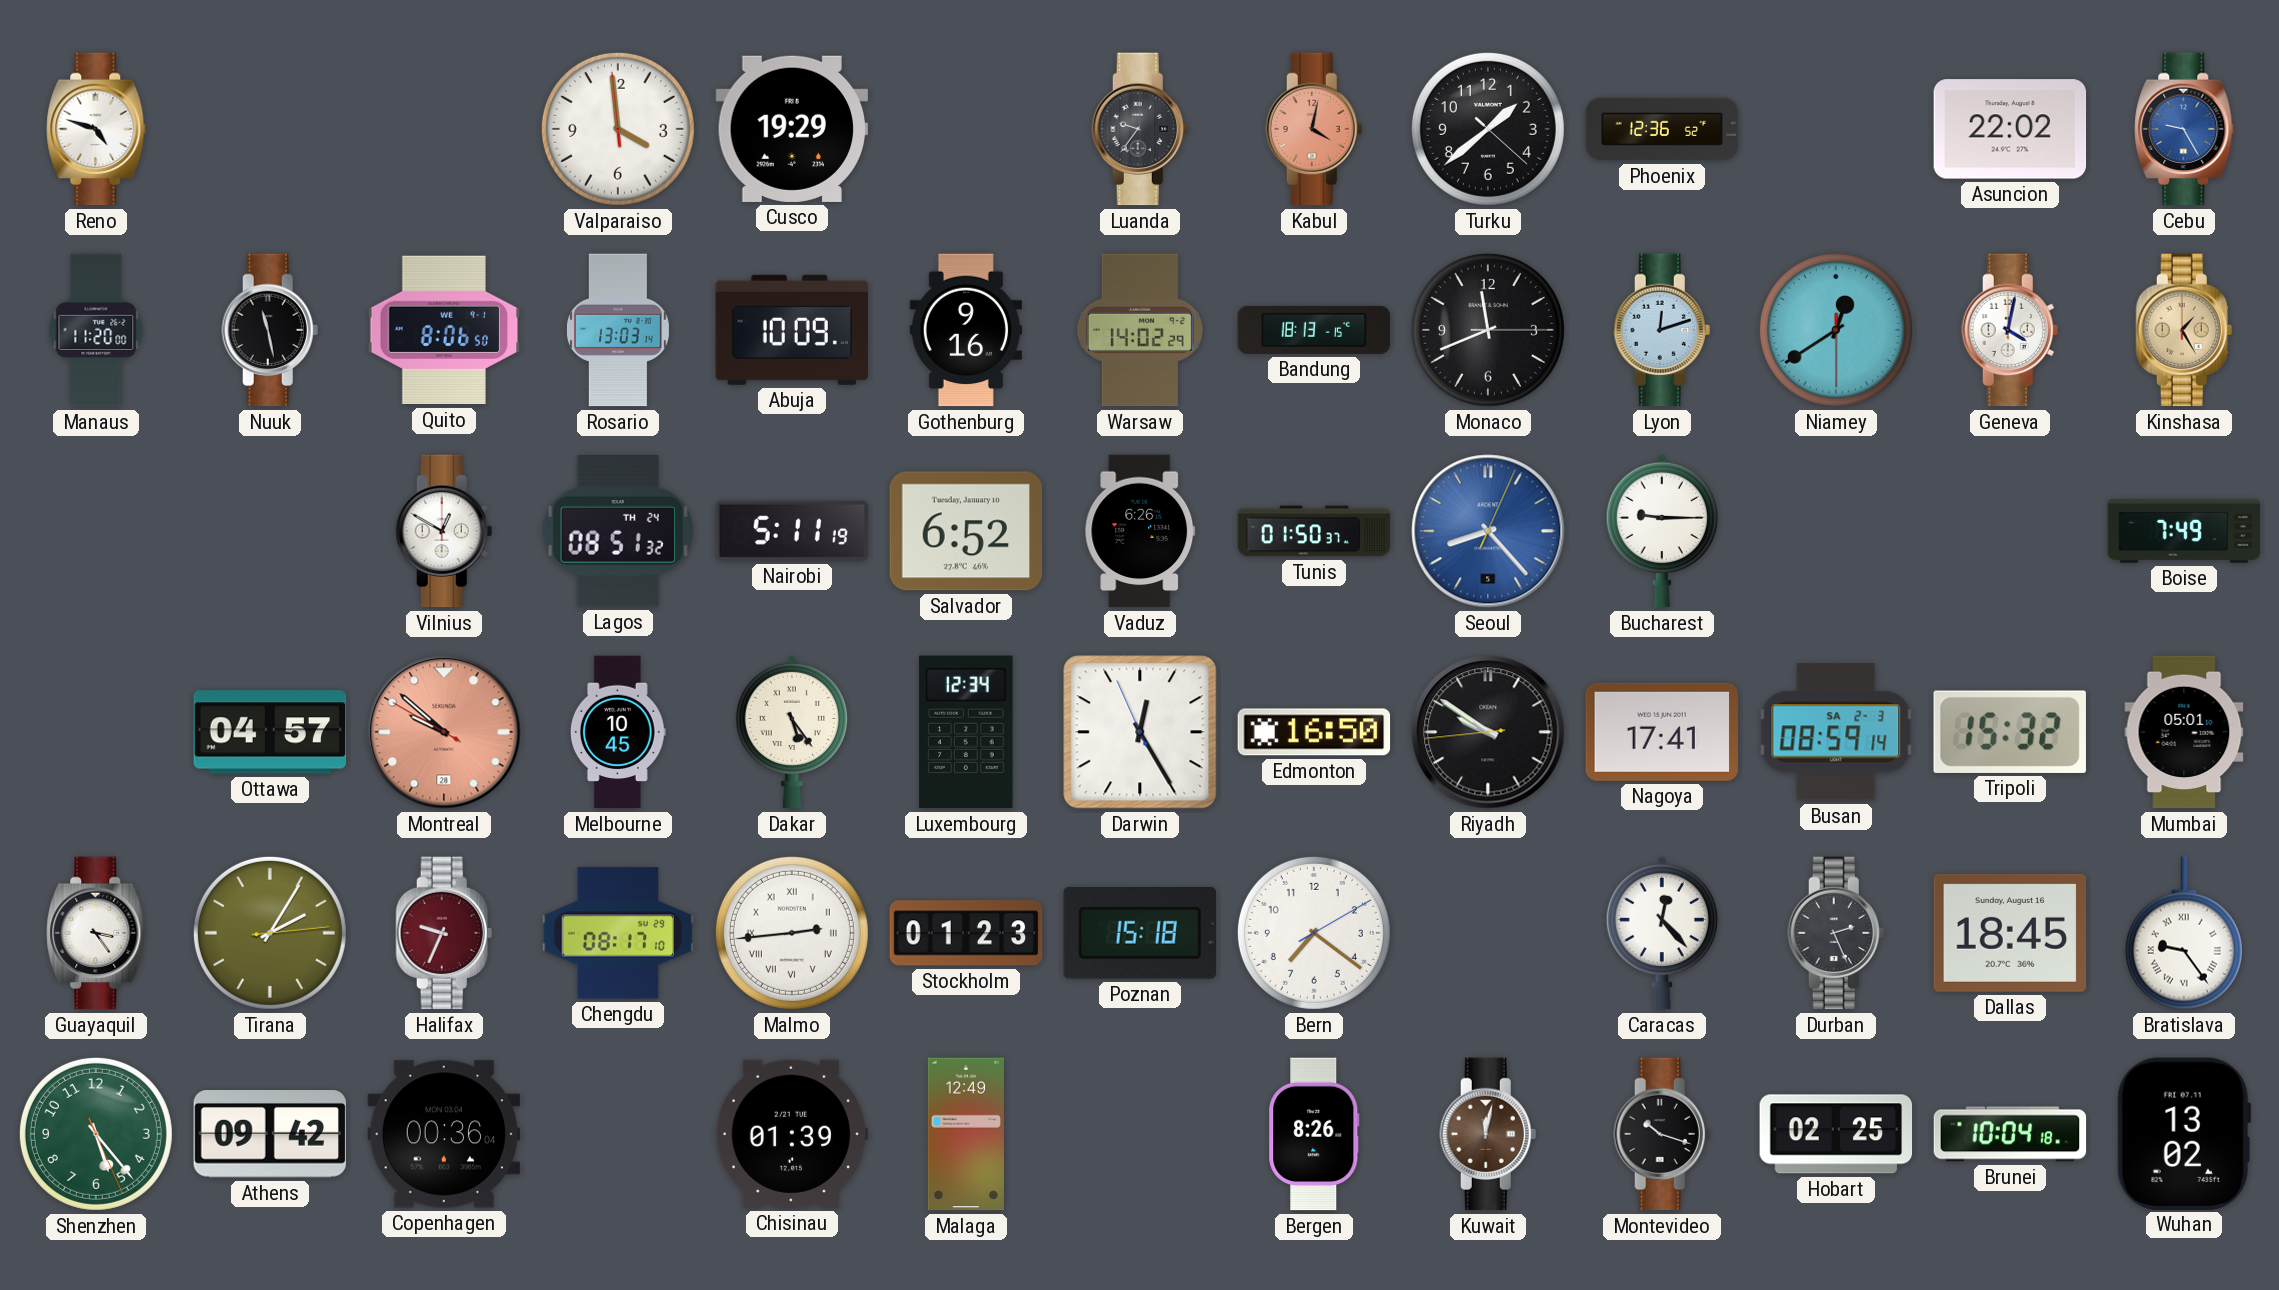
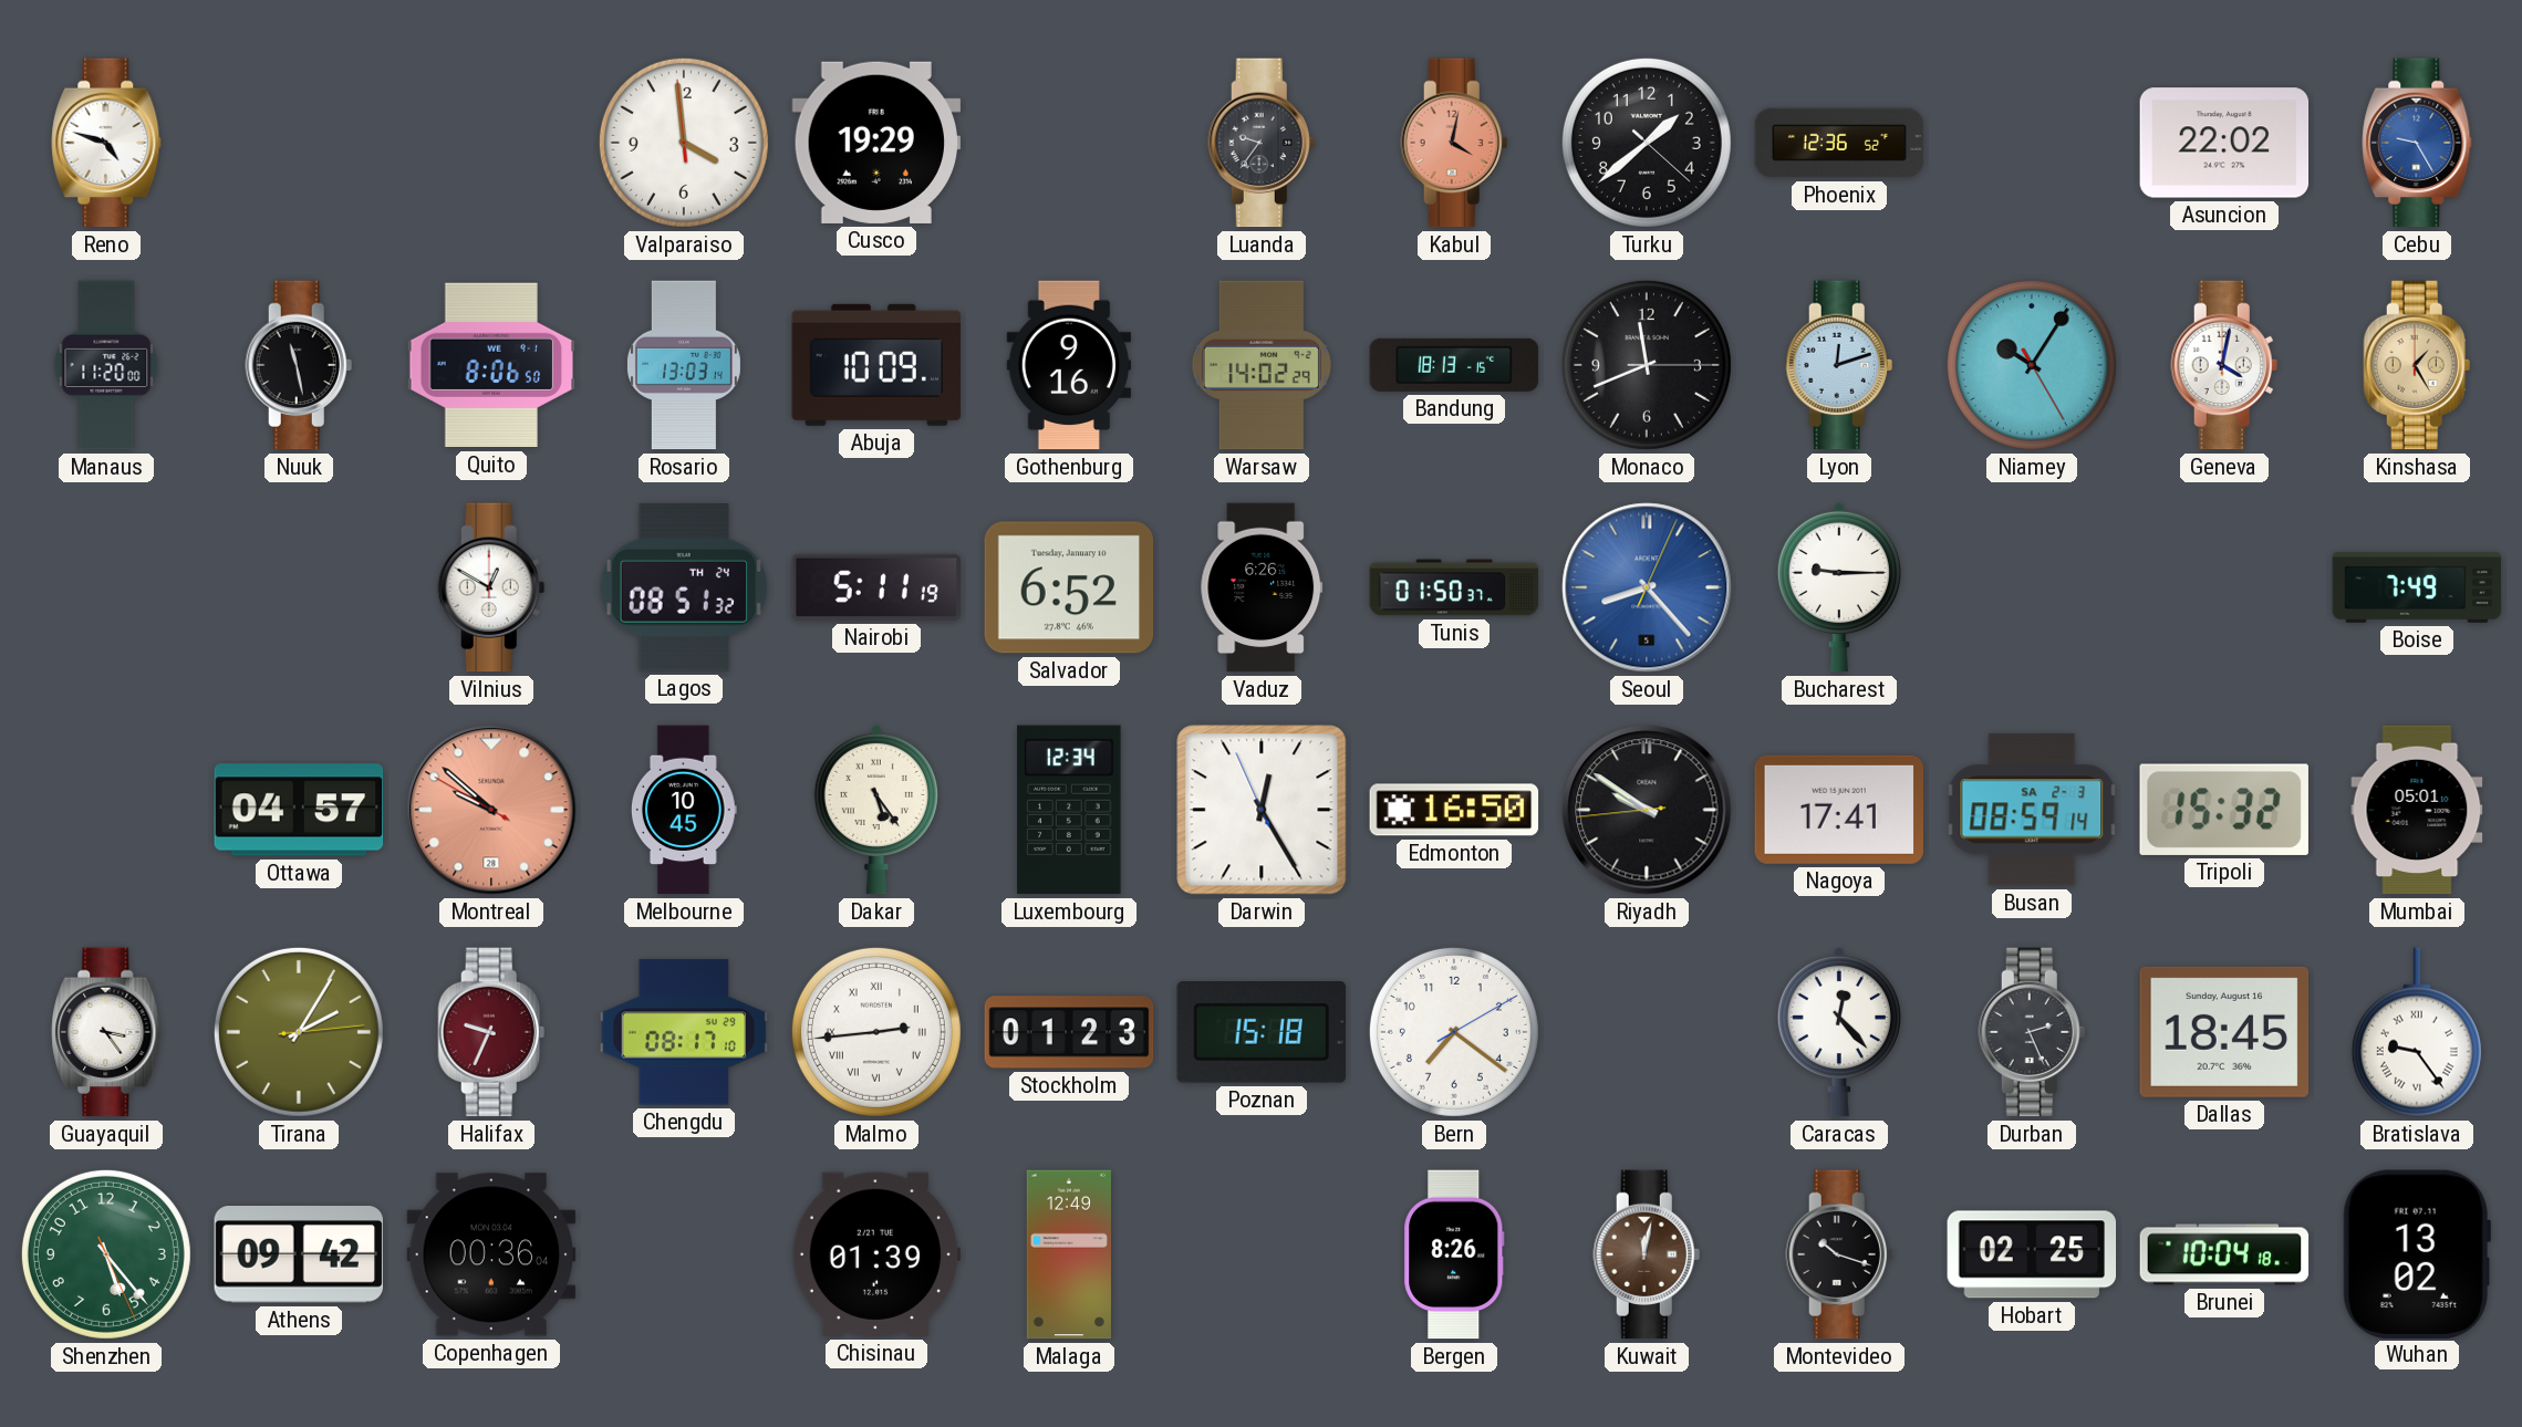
Niamey: 12:39 -> 10:05 (2032, 365)
